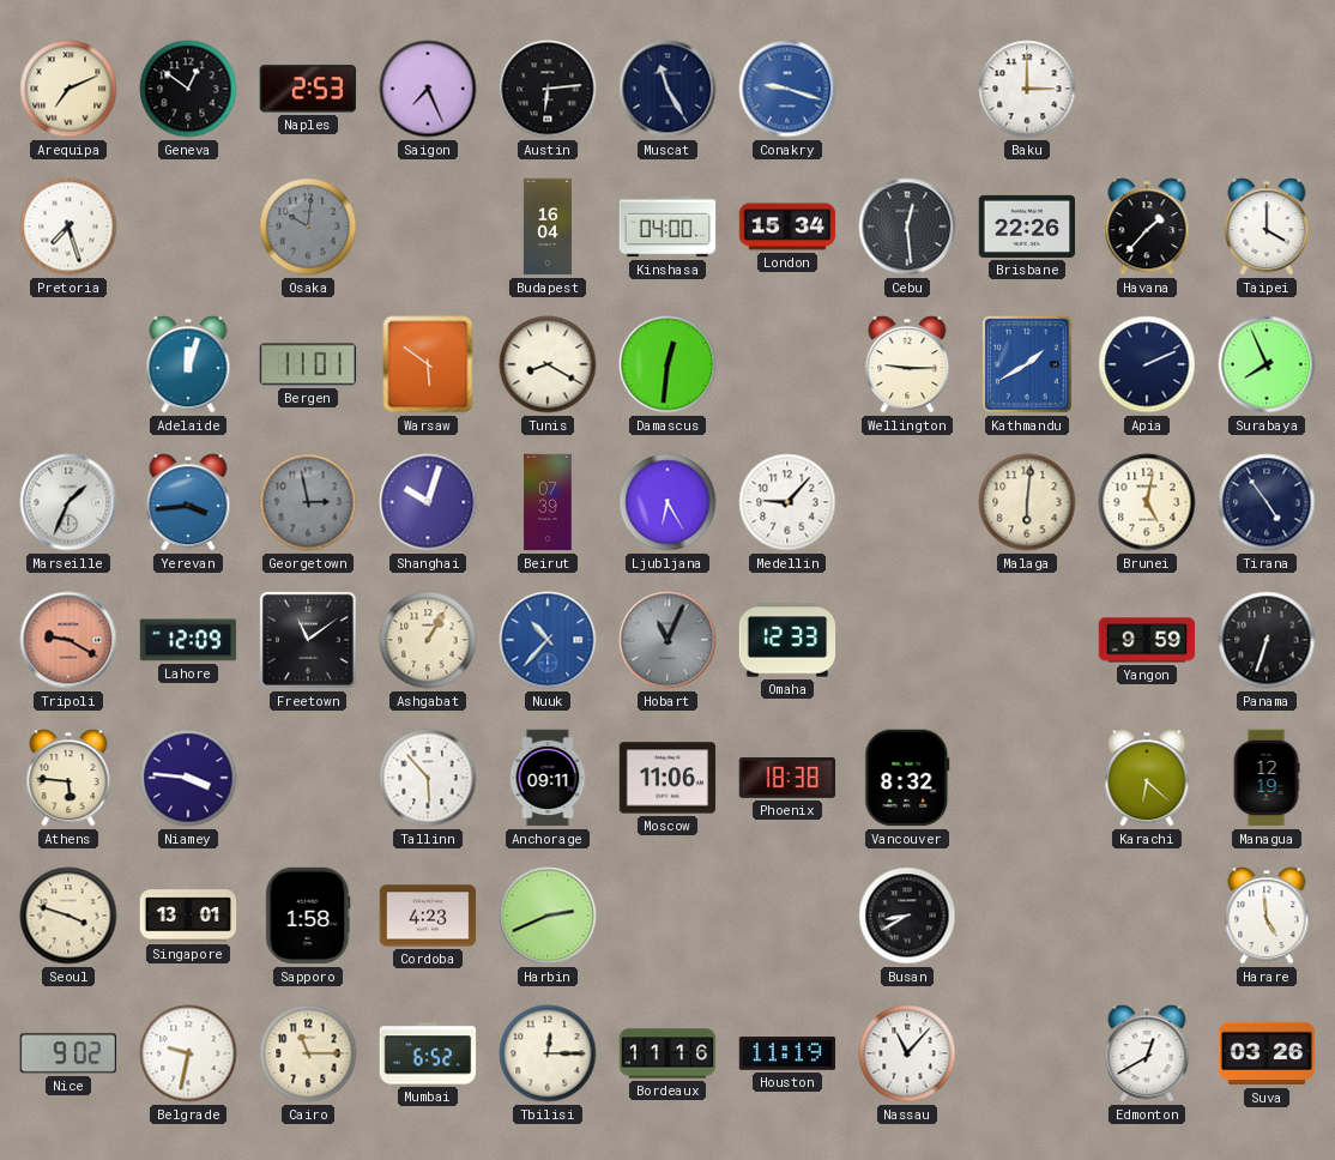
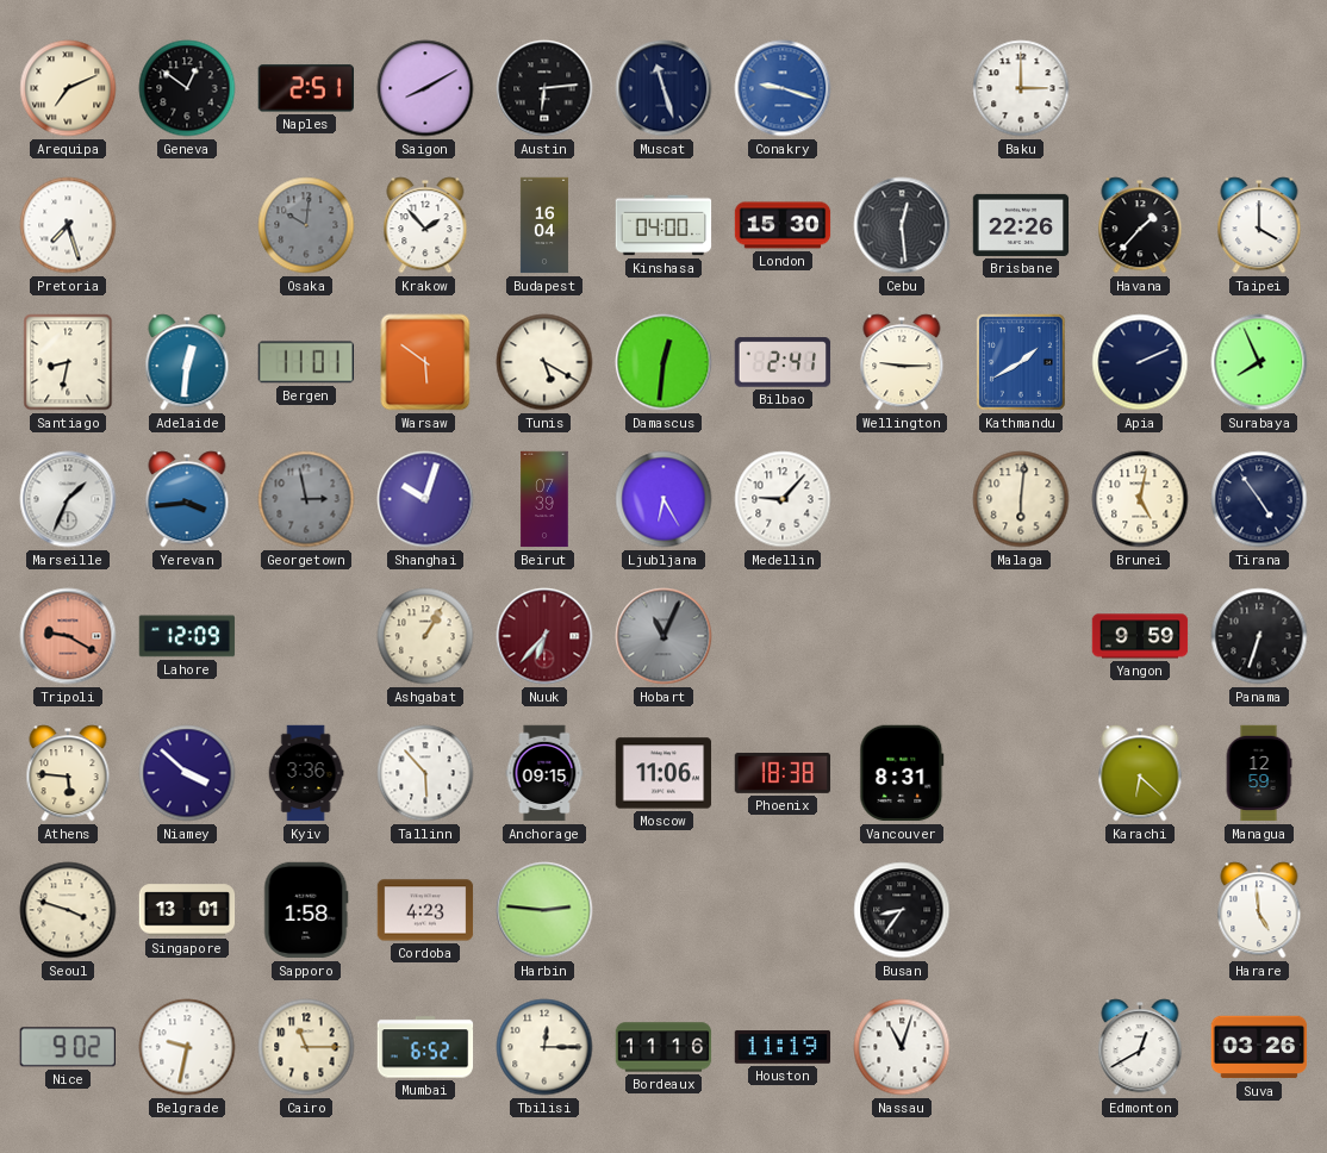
Naples: 2:53 -> 2:51 (305, 88)
Saigon: 7:26 -> 8:10 (425, 88)
Muscat: 11:25 -> 11:27 (663, 88)
Krakow: none -> 1:53 (425, 225)
London: 15:34 -> 15:30 (783, 225)
Santiago: none -> 8:32 (68, 362)
Adelaide: 12:03 -> 12:31 (187, 362)
Tunis: 8:20 -> 5:20 (544, 362)
Bilbao: none -> 2:41 (783, 362)
Freetown: 11:09 -> none (308, 640)
Nuuk: 10:37 -> 6:37 (544, 636)
Nuuk dial: blue -> burgundy (544, 636)
Omaha: 12:33 -> none (787, 640)
Niamey: 3:46 -> 3:52 (187, 773)
Kyiv: none -> 3:36 (306, 773)
Anchorage: 09:11 -> 09:15 (544, 773)
Vancouver: 8:32 -> 8:31 (902, 773)
Managua: 12:19 -> 12:59 (1259, 773)
Harbin: 2:41 -> 2:46 (544, 910)
Busan: 8:40 -> 8:36 (902, 910)
Nassau: 11:07 -> 11:03 (902, 1047)
